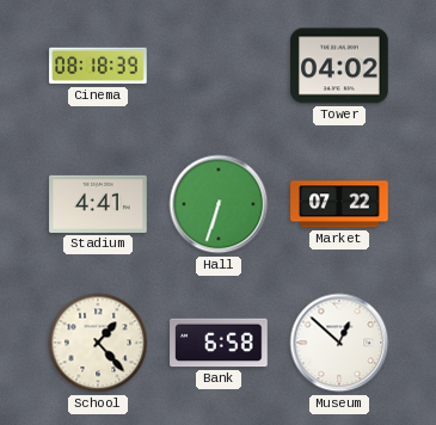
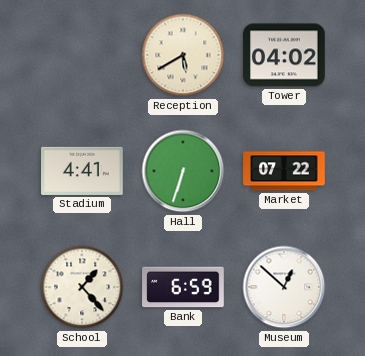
Cinema: 08:18 -> none (98, 66)
Reception: none -> 5:40 (183, 55)
Bank: 6:58 -> 6:59 (183, 287)
